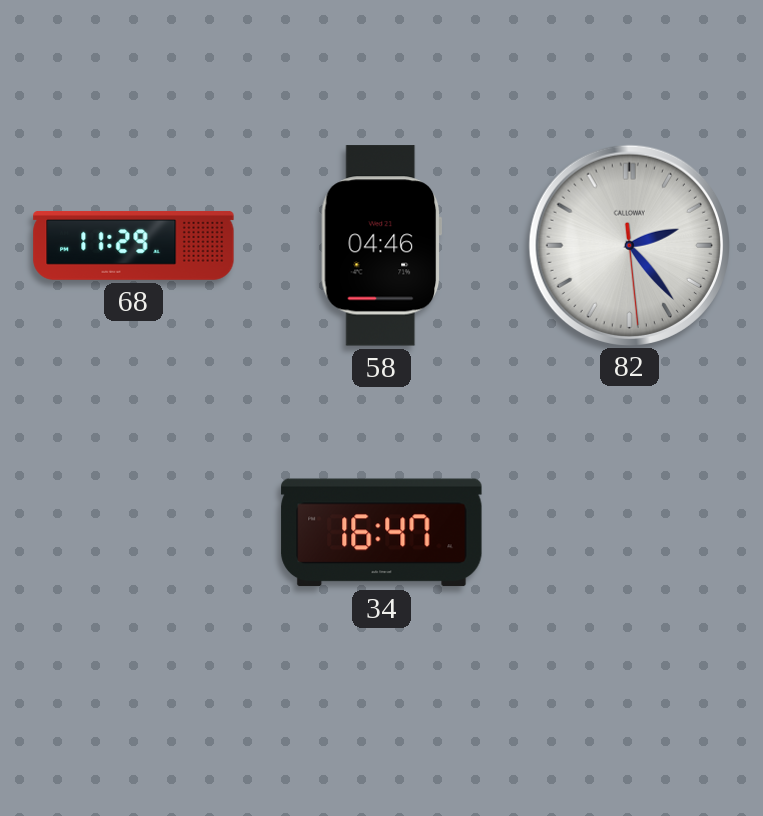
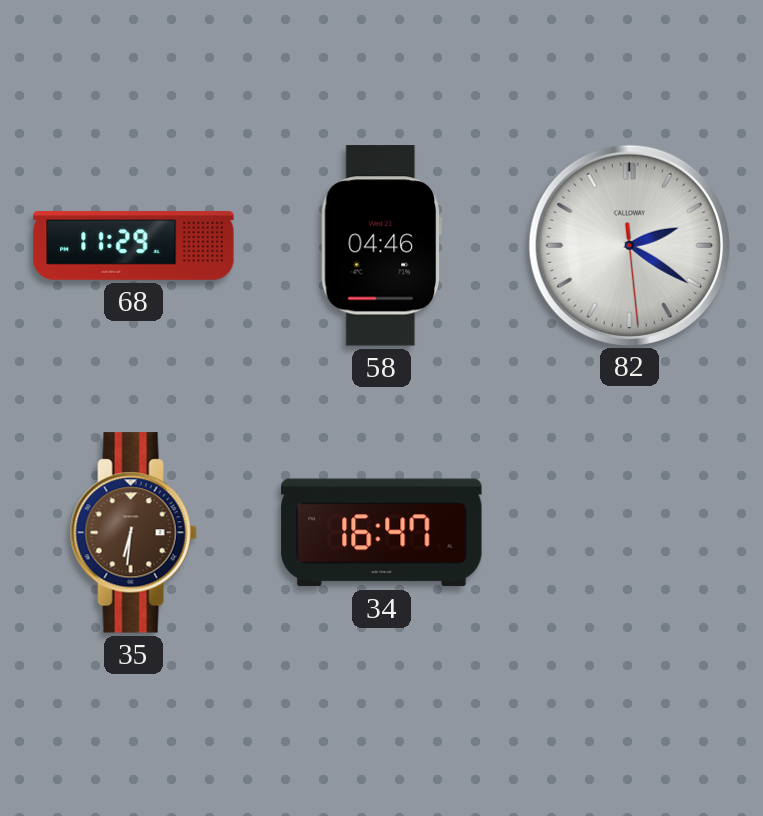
82: 2:23 -> 2:20 (629, 245)
35: none -> 6:31 (133, 533)
